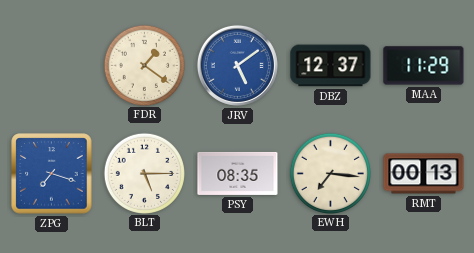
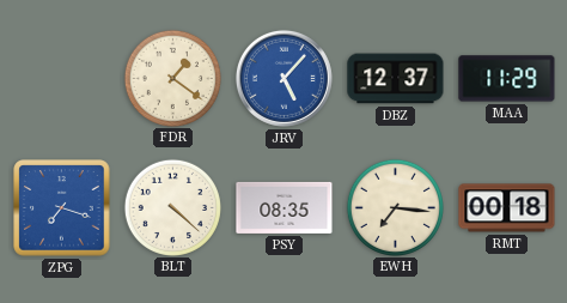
JRV: 5:09 -> 5:07 (283, 78)
BLT: 5:15 -> 4:22 (172, 207)
RMT: 00:13 -> 00:18 (507, 208)
